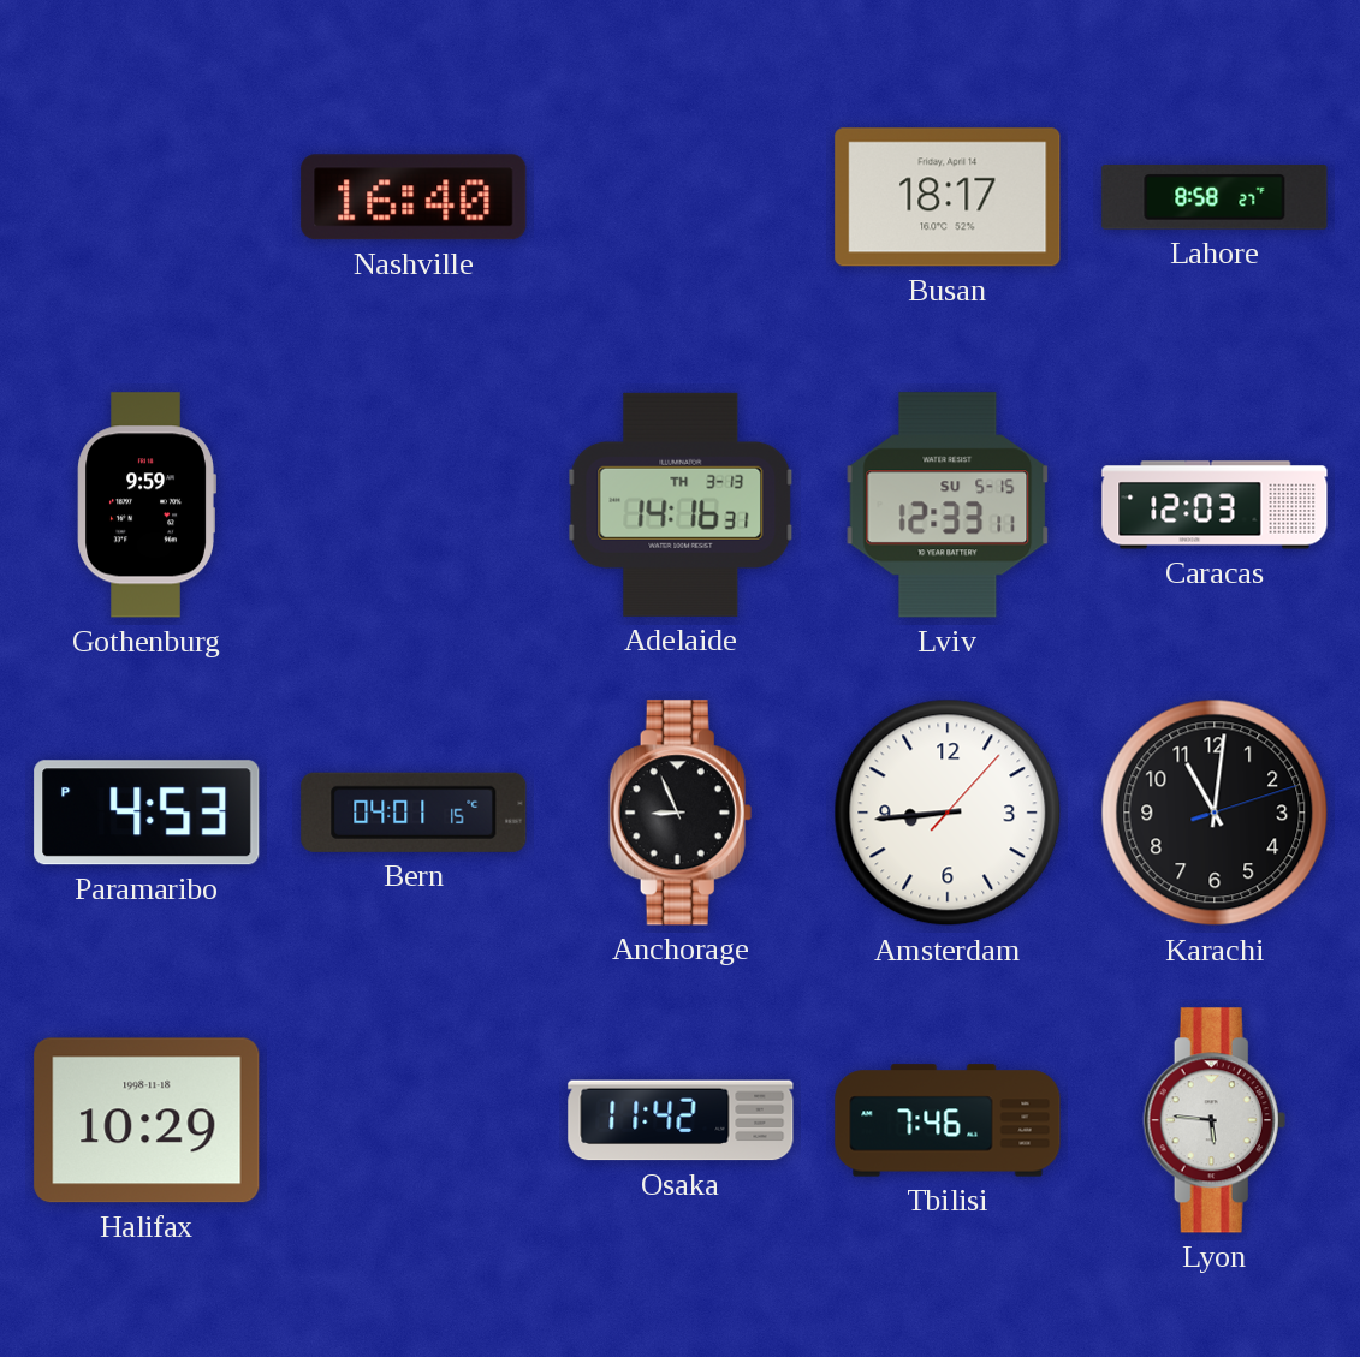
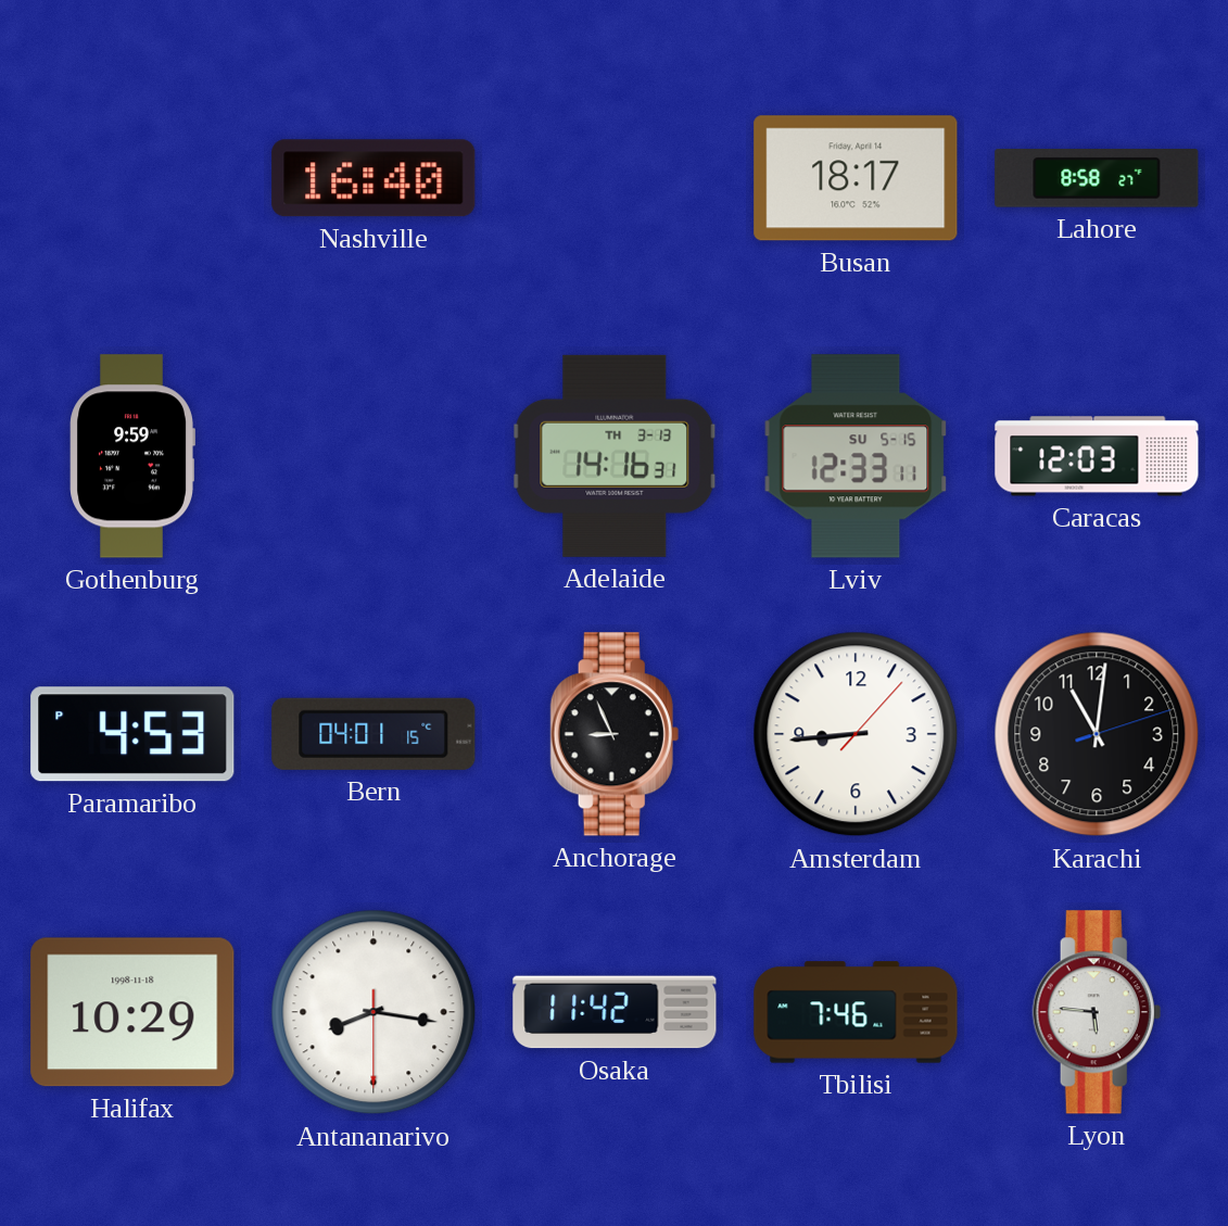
Antananarivo: none -> 8:16 (374, 1012)
